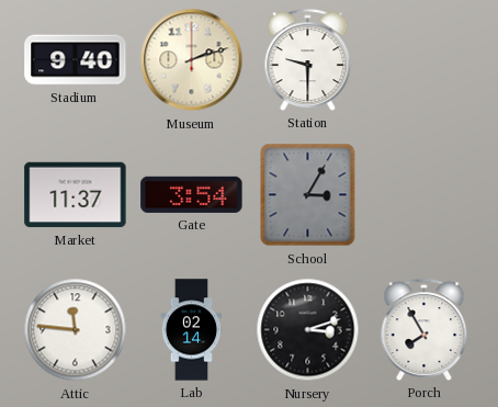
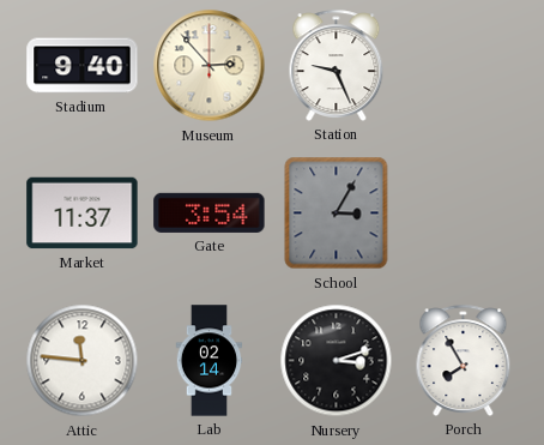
Museum: 2:12 -> 2:53 (210, 66)
Station: 9:30 -> 9:26 (337, 65)
